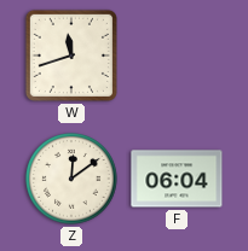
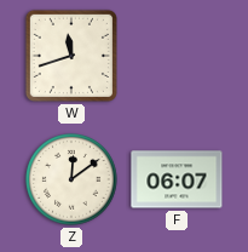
F: 06:04 -> 06:07 (177, 179)
